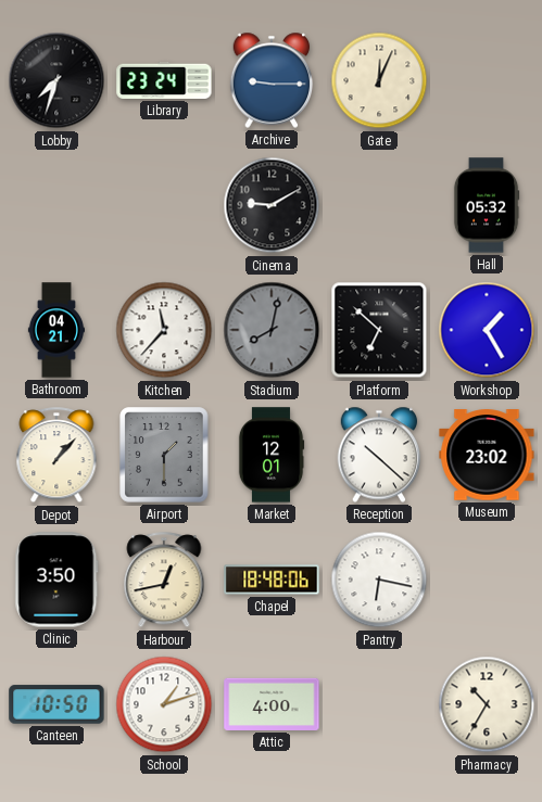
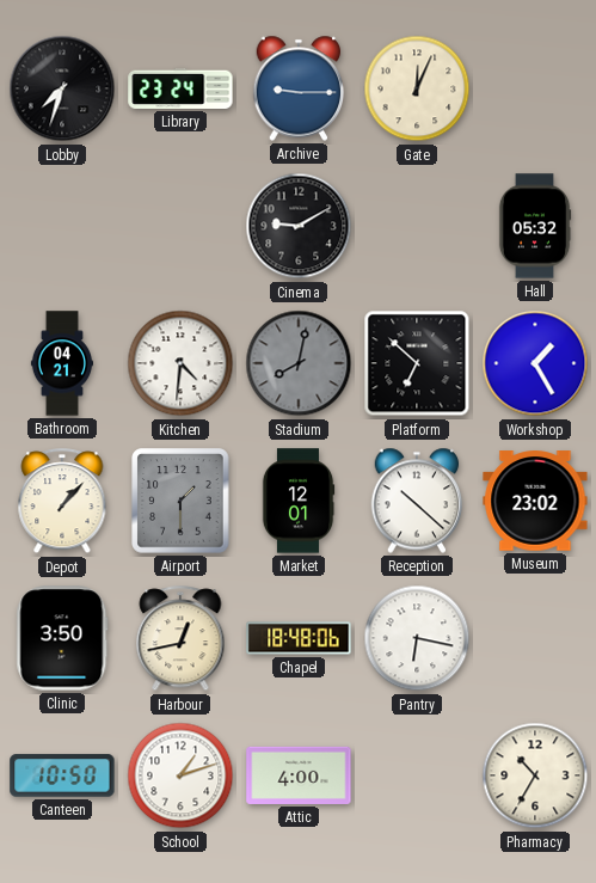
Kitchen: 11:37 -> 4:31 (180, 363)
